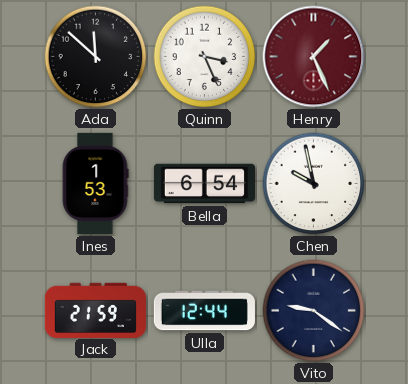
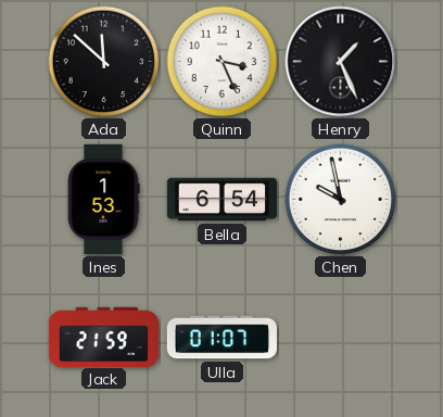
Henry dial: burgundy -> black (341, 62)
Ulla: 12:44 -> 01:07 (221, 338)
Vito: 9:21 -> none (314, 311)
